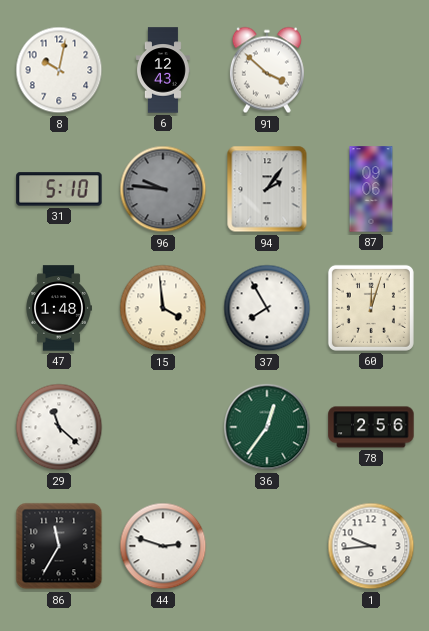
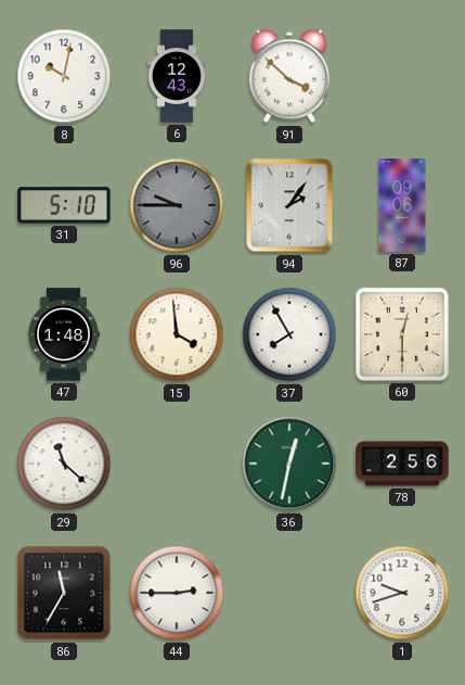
96: 9:46 -> 9:45 (177, 205)
60: 12:03 -> 12:30 (402, 334)
36: 12:36 -> 12:32 (289, 464)
44: 2:48 -> 2:45 (177, 593)
1: 9:44 -> 9:42 (402, 593)
